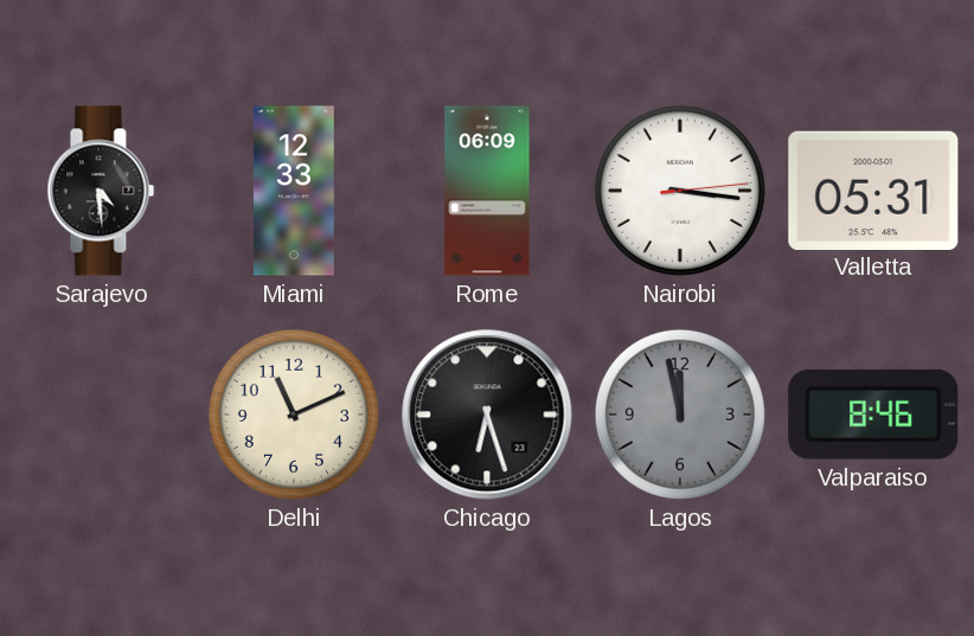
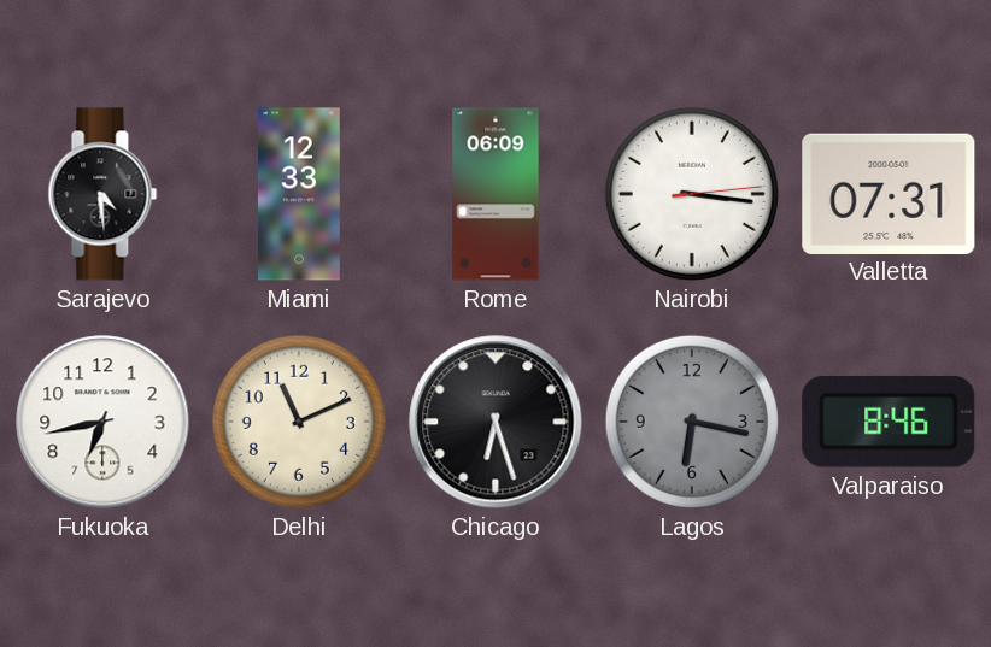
Valletta: 05:31 -> 07:31 (889, 193)
Fukuoka: none -> 6:43 (102, 422)
Lagos: 11:58 -> 6:17 (692, 422)
